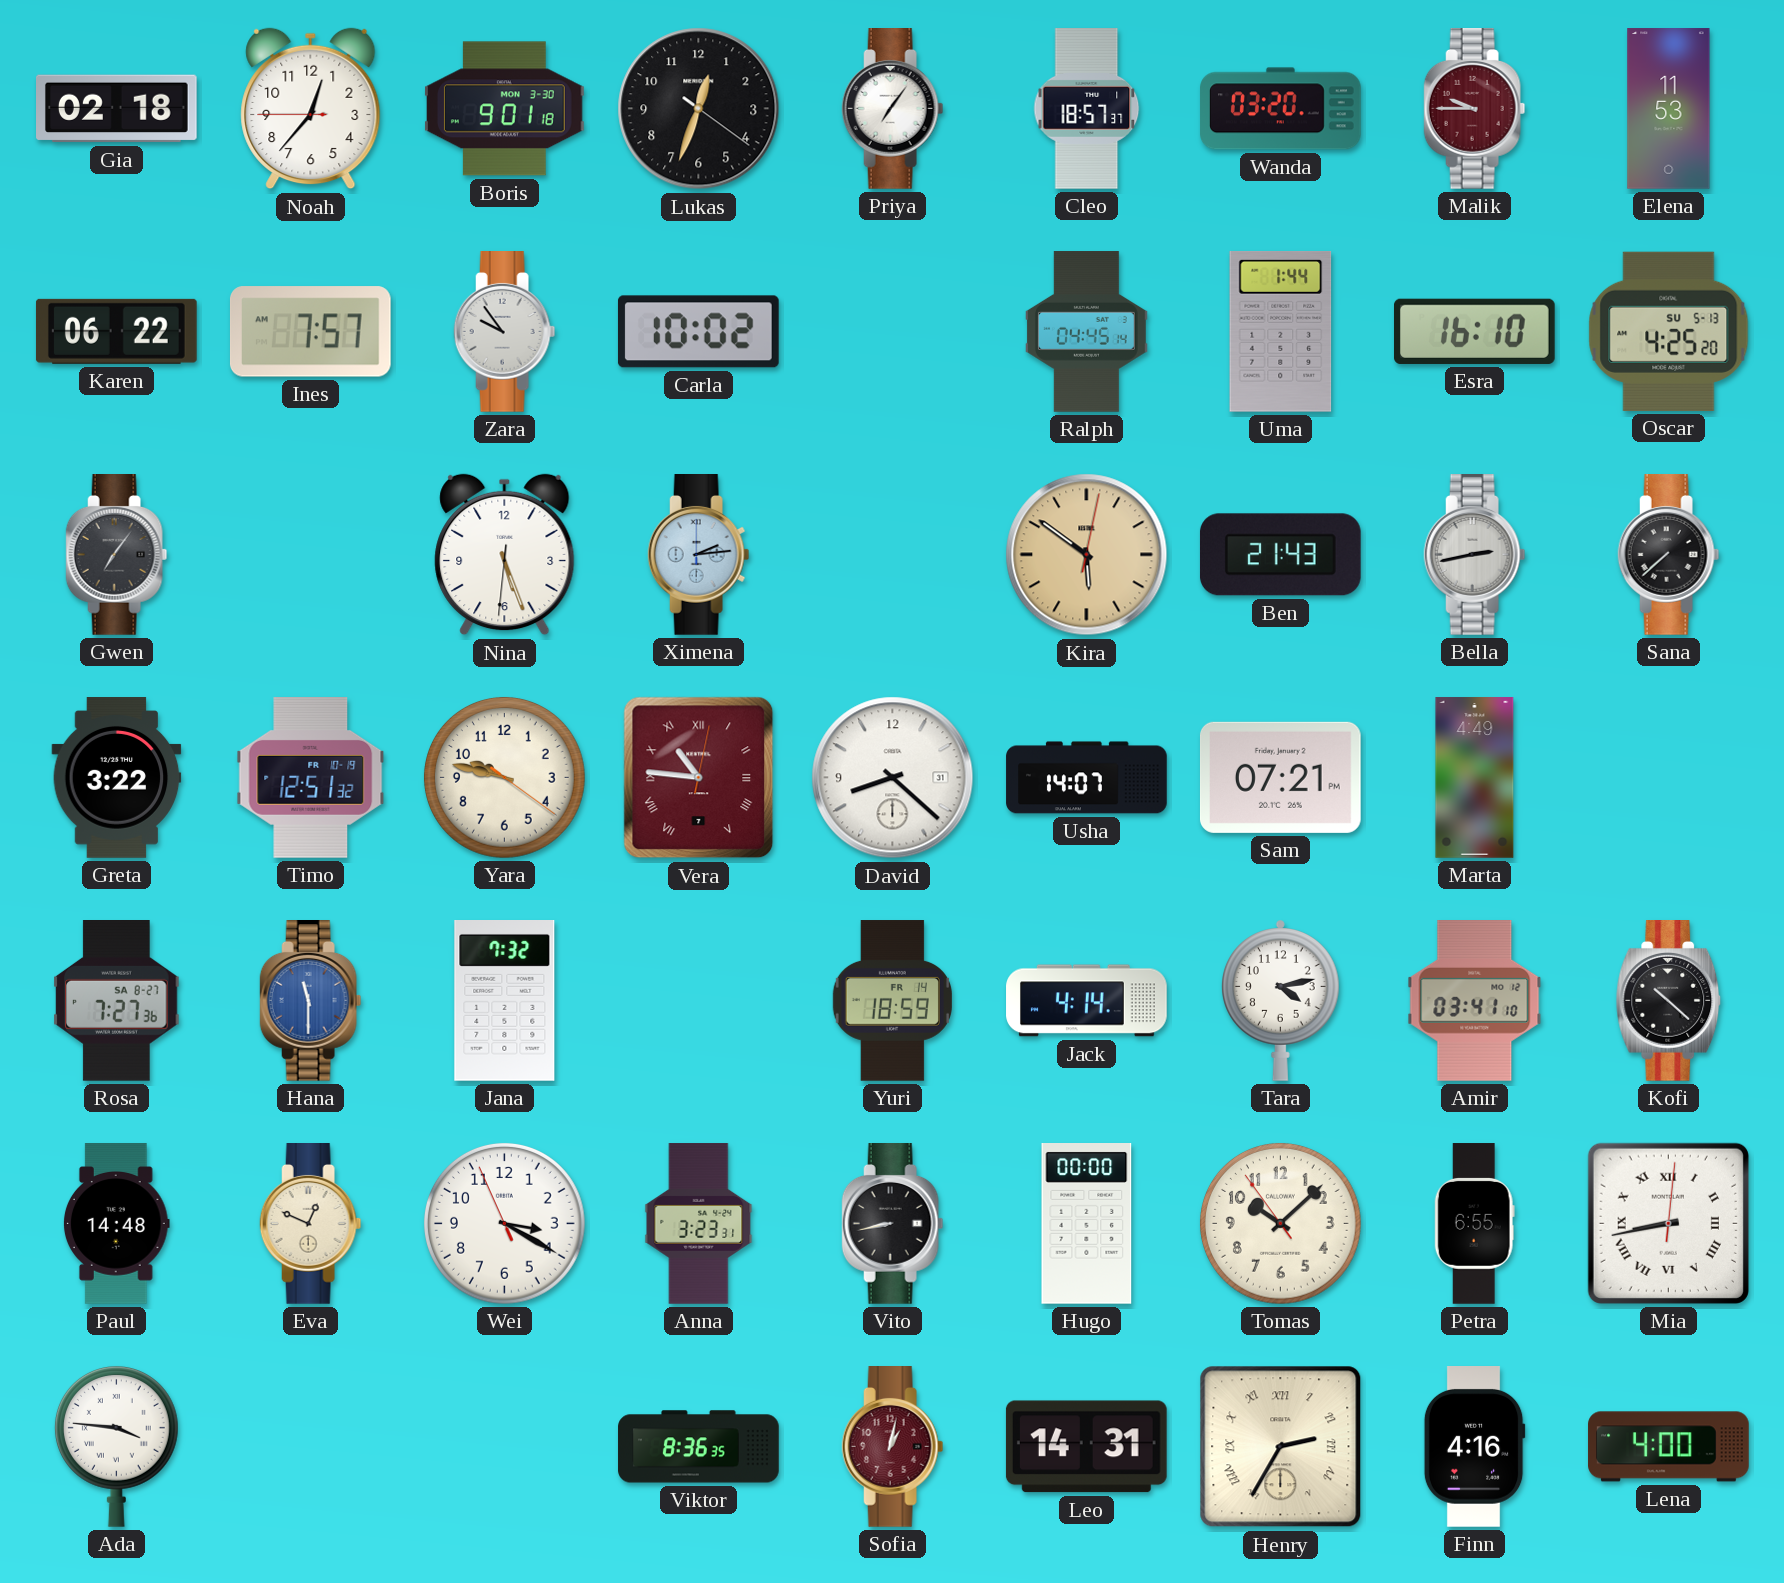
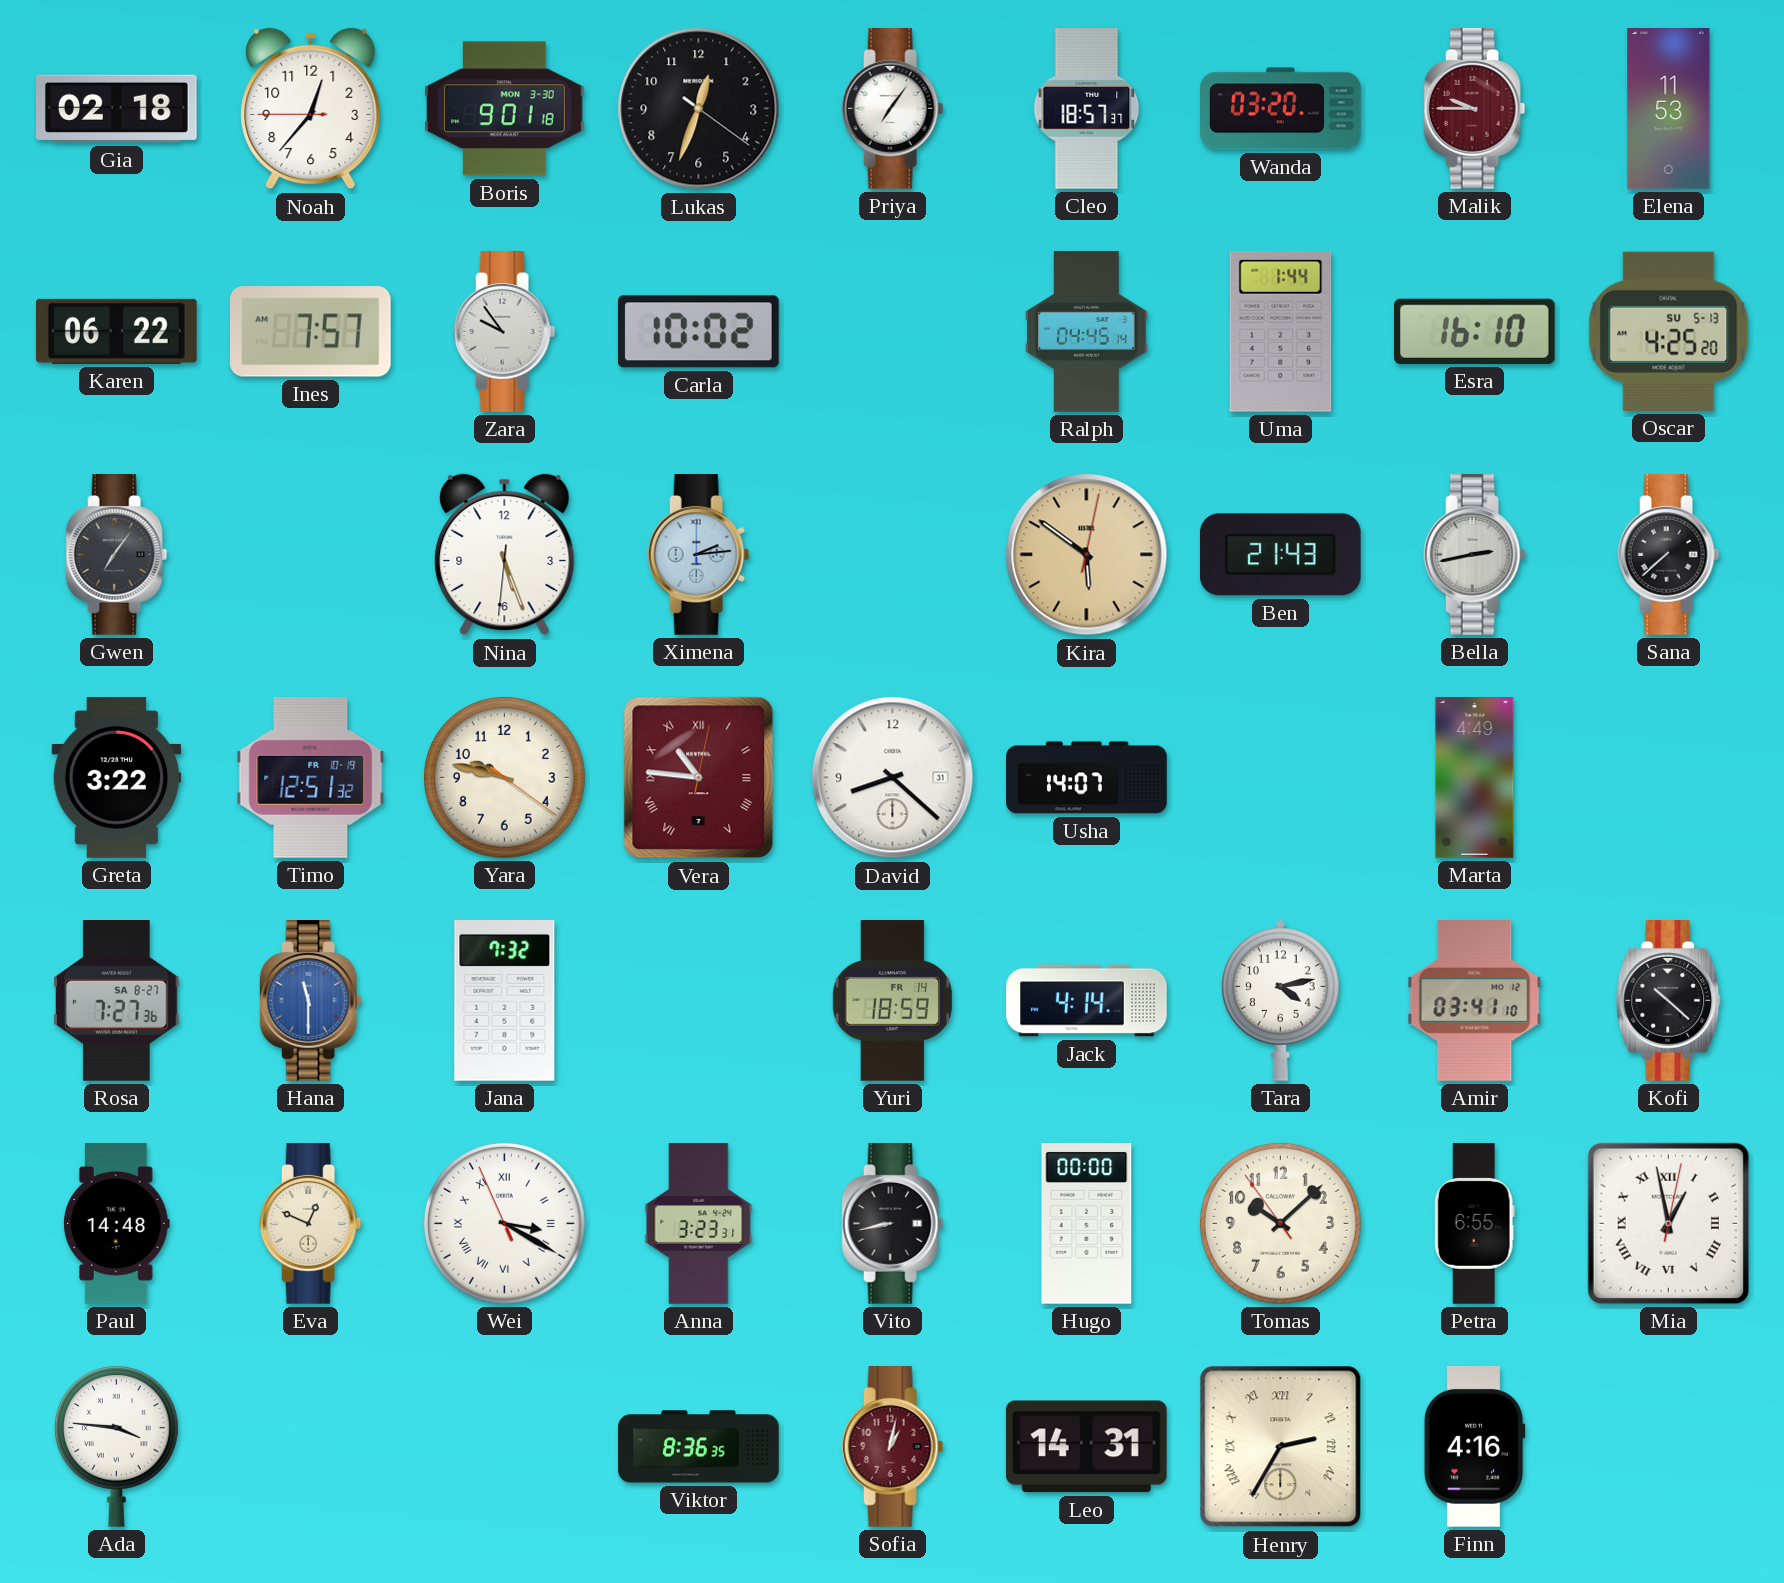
Sam: 07:21 -> none (1280, 777)
Wei numerals: Arabic -> Roman (505, 1224)
Mia: 8:43 -> 12:58 (1668, 1223)
Lena: 4:00 -> none (1669, 1447)
